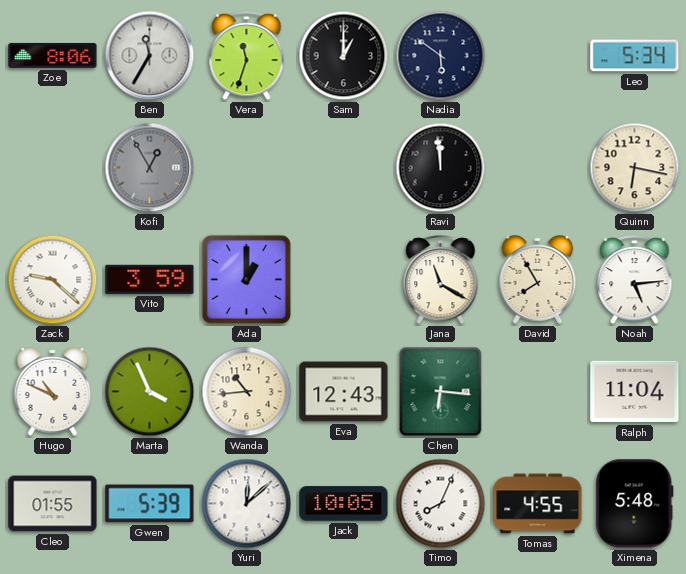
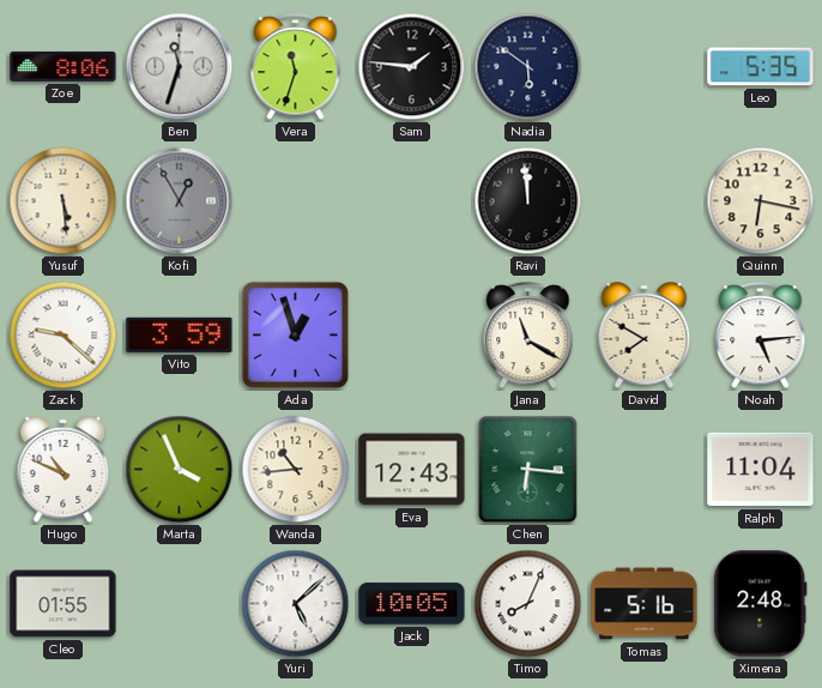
Ben: 11:35 -> 11:33 (180, 67)
Sam: 1:00 -> 1:46 (412, 67)
Leo: 5:34 -> 5:35 (761, 67)
Yusuf: none -> 5:29 (64, 201)
Ada: 1:00 -> 12:57 (295, 334)
David: 7:55 -> 7:50 (645, 336)
Gwen: 5:39 -> none (150, 504)
Yuri: 12:08 -> 5:08 (296, 604)
Tomas: 4:55 -> 5:16 (645, 604)
Ximena: 5:48 -> 2:48 (761, 604)
